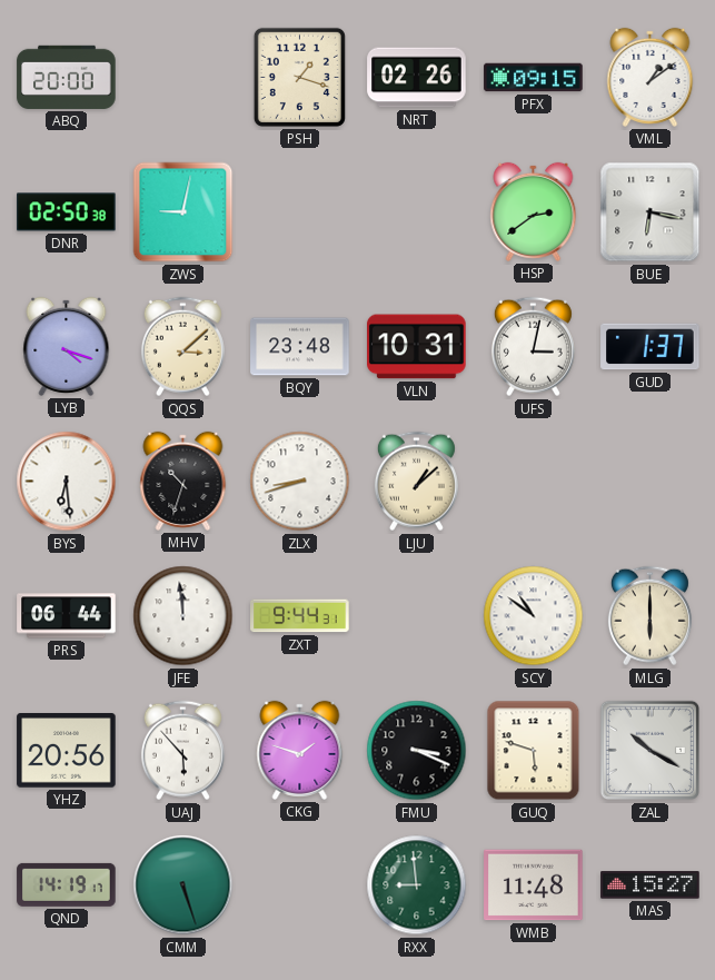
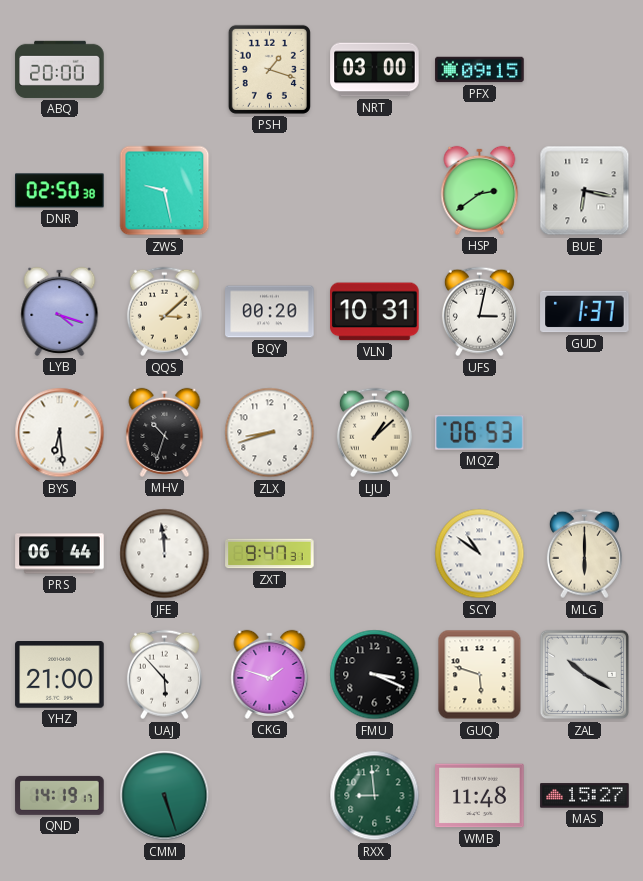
NRT: 02:26 -> 03:00 (375, 70)
VML: 1:09 -> none (651, 77)
ZWS: 9:02 -> 9:28 (165, 191)
BQY: 23:48 -> 00:20 (270, 312)
MQZ: none -> 06:53 (480, 433)
ZXT: 9:44 -> 9:47 (270, 554)
YHZ: 20:56 -> 21:00 (60, 675)
